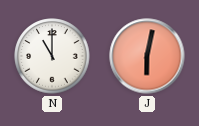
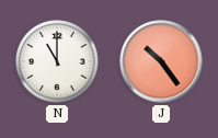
J: 6:02 -> 10:24 (161, 61)
